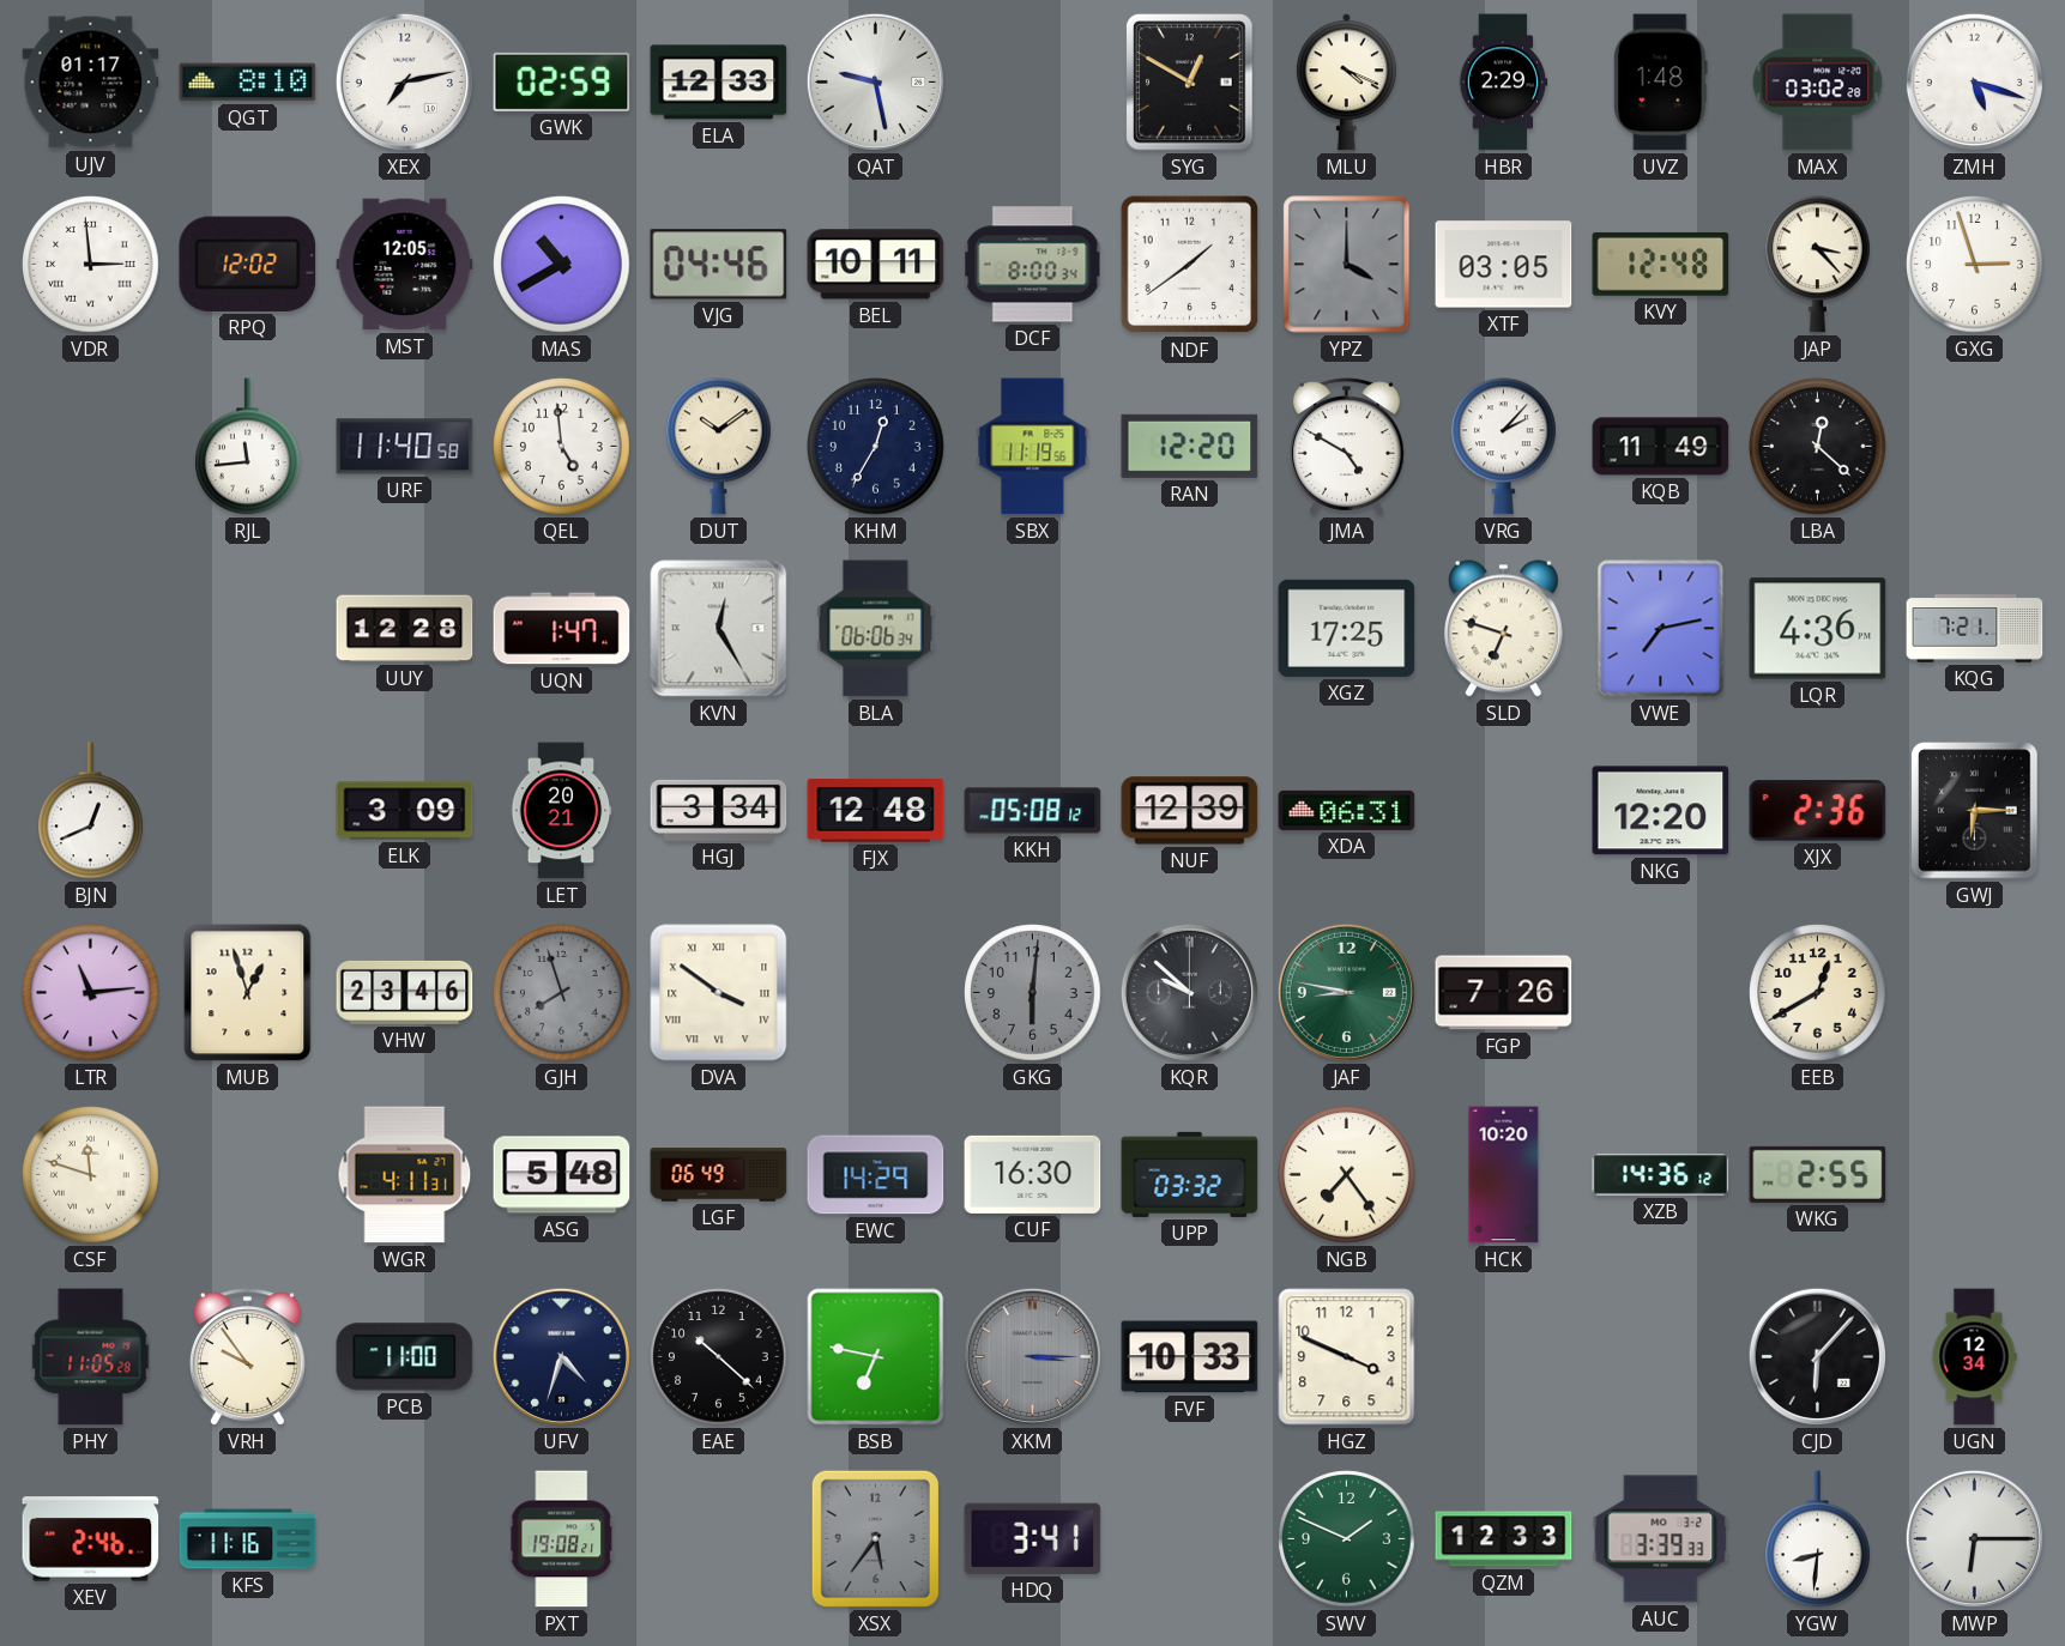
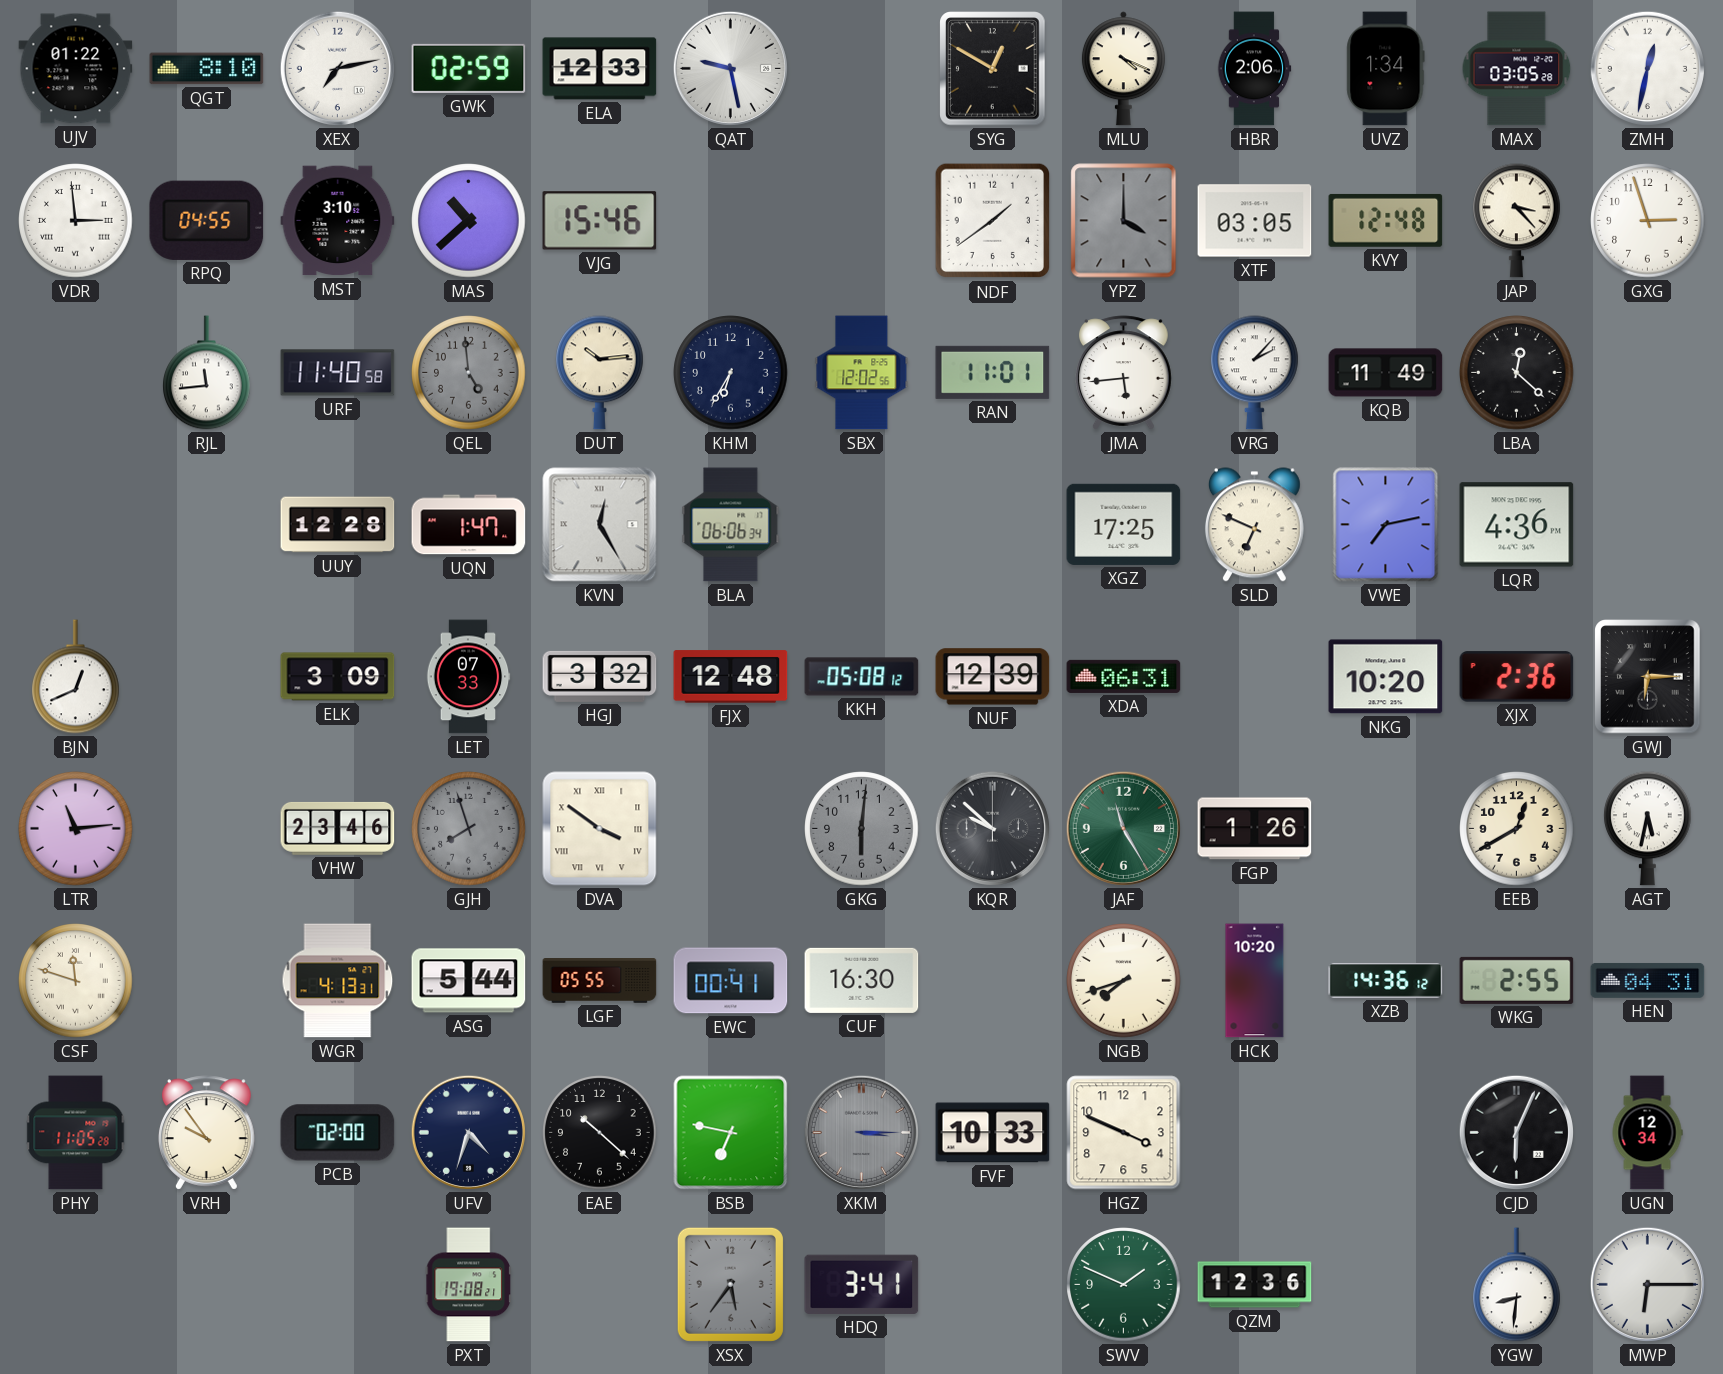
UJV: 01:17 -> 01:22 (76, 69)
HBR: 2:29 -> 2:06 (1254, 69)
UVZ: 1:48 -> 1:34 (1386, 69)
MAX: 03:02 -> 03:05 (1517, 69)
ZMH: 5:18 -> 12:32 (1647, 68)
RPQ: 12:02 -> 04:55 (207, 220)
MST: 12:05 -> 3:10 (338, 221)
MAS: 10:40 -> 10:38 (469, 221)
VJG: 04:46 -> 15:46 (600, 221)
BEL: 10:11 -> none (876, 265)
DCF: 8:00 -> none (1033, 265)
QEL dial: white -> grey (469, 373)
DUT: 10:09 -> 10:14 (600, 373)
KHM: 12:35 -> 6:35 (731, 373)
SBX: 11:19 -> 12:02 (862, 373)
RAN: 12:20 -> 11:01 (993, 372)
JMA: 4:50 -> 5:44 (1123, 373)
SLD: 6:48 -> 6:49 (1254, 525)
KQG: 7:21 -> none (1975, 629)
LET: 20:21 -> 07:33 (468, 677)
HGJ: 3:34 -> 3:32 (600, 676)
NKG: 12:20 -> 10:20 (1386, 677)
MUB: 12:57 -> none (248, 993)
JAF: 8:47 -> 11:25 (1123, 828)
FGP: 7:26 -> 1:26 (1255, 829)
AGT: none -> 5:32 (1648, 829)
WGR: 4:11 -> 4:13 (338, 981)
ASG: 5:48 -> 5:44 (469, 981)
LGF: 06:49 -> 05:55 (600, 981)
EWC: 14:29 -> 00:41 (731, 981)
UPP: 03:32 -> none (1190, 1174)
NGB: 7:24 -> 7:42 (1124, 981)
HEN: none -> 04:31 (1648, 980)
PCB: 11:00 -> 02:00 (338, 1133)
CJD: 6:07 -> 6:04 (1516, 1132)
XEV: 2:46 -> none (91, 1539)
KFS: 11:16 -> none (248, 1539)
QZM: 12:33 -> 12:36 (1255, 1285)
AUC: 3:39 -> none (1661, 1539)
